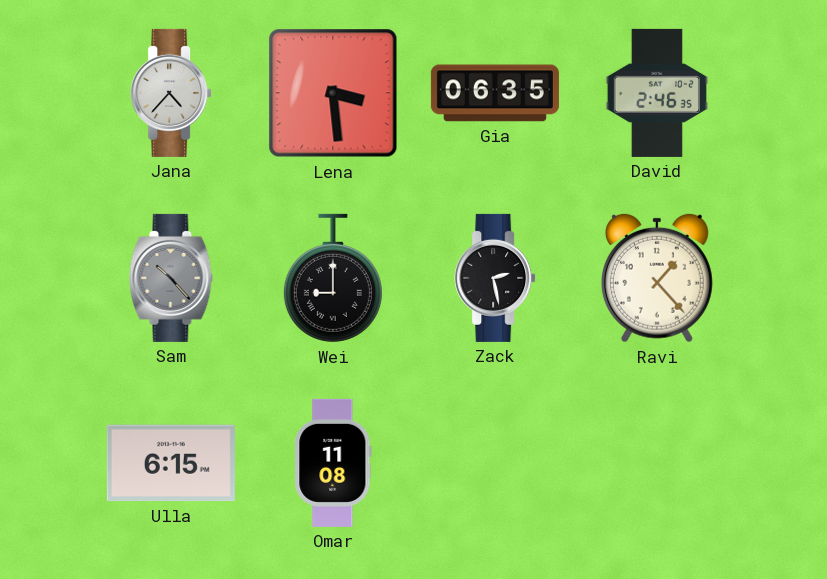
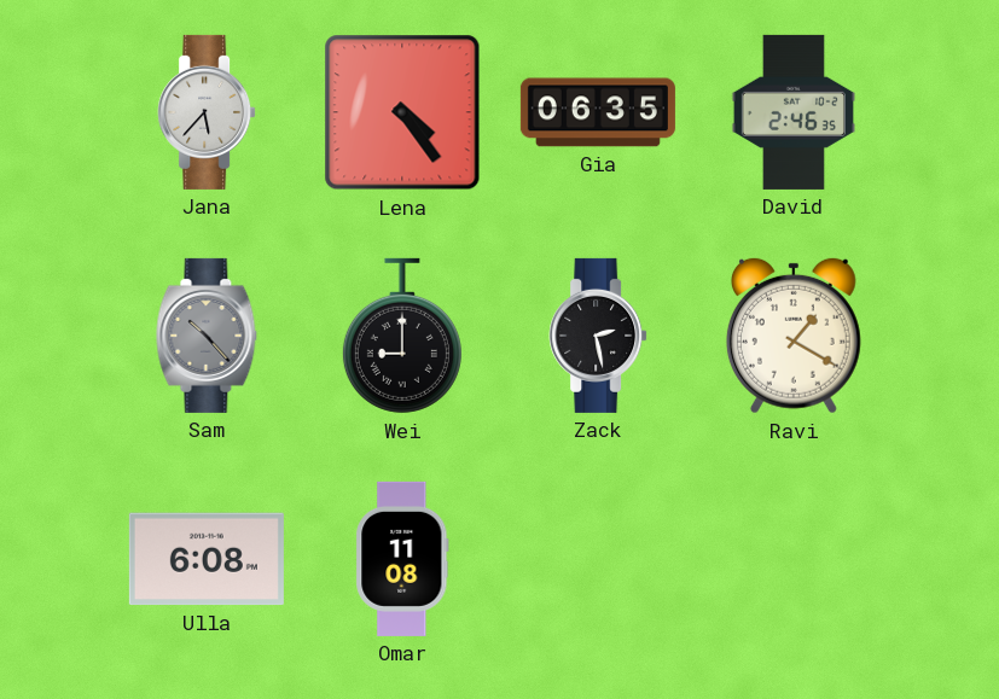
Jana: 4:37 -> 5:37 (207, 112)
Lena: 3:29 -> 4:24 (402, 112)
Ravi: 1:23 -> 1:20 (794, 336)
Ulla: 6:15 -> 6:08 (207, 559)
